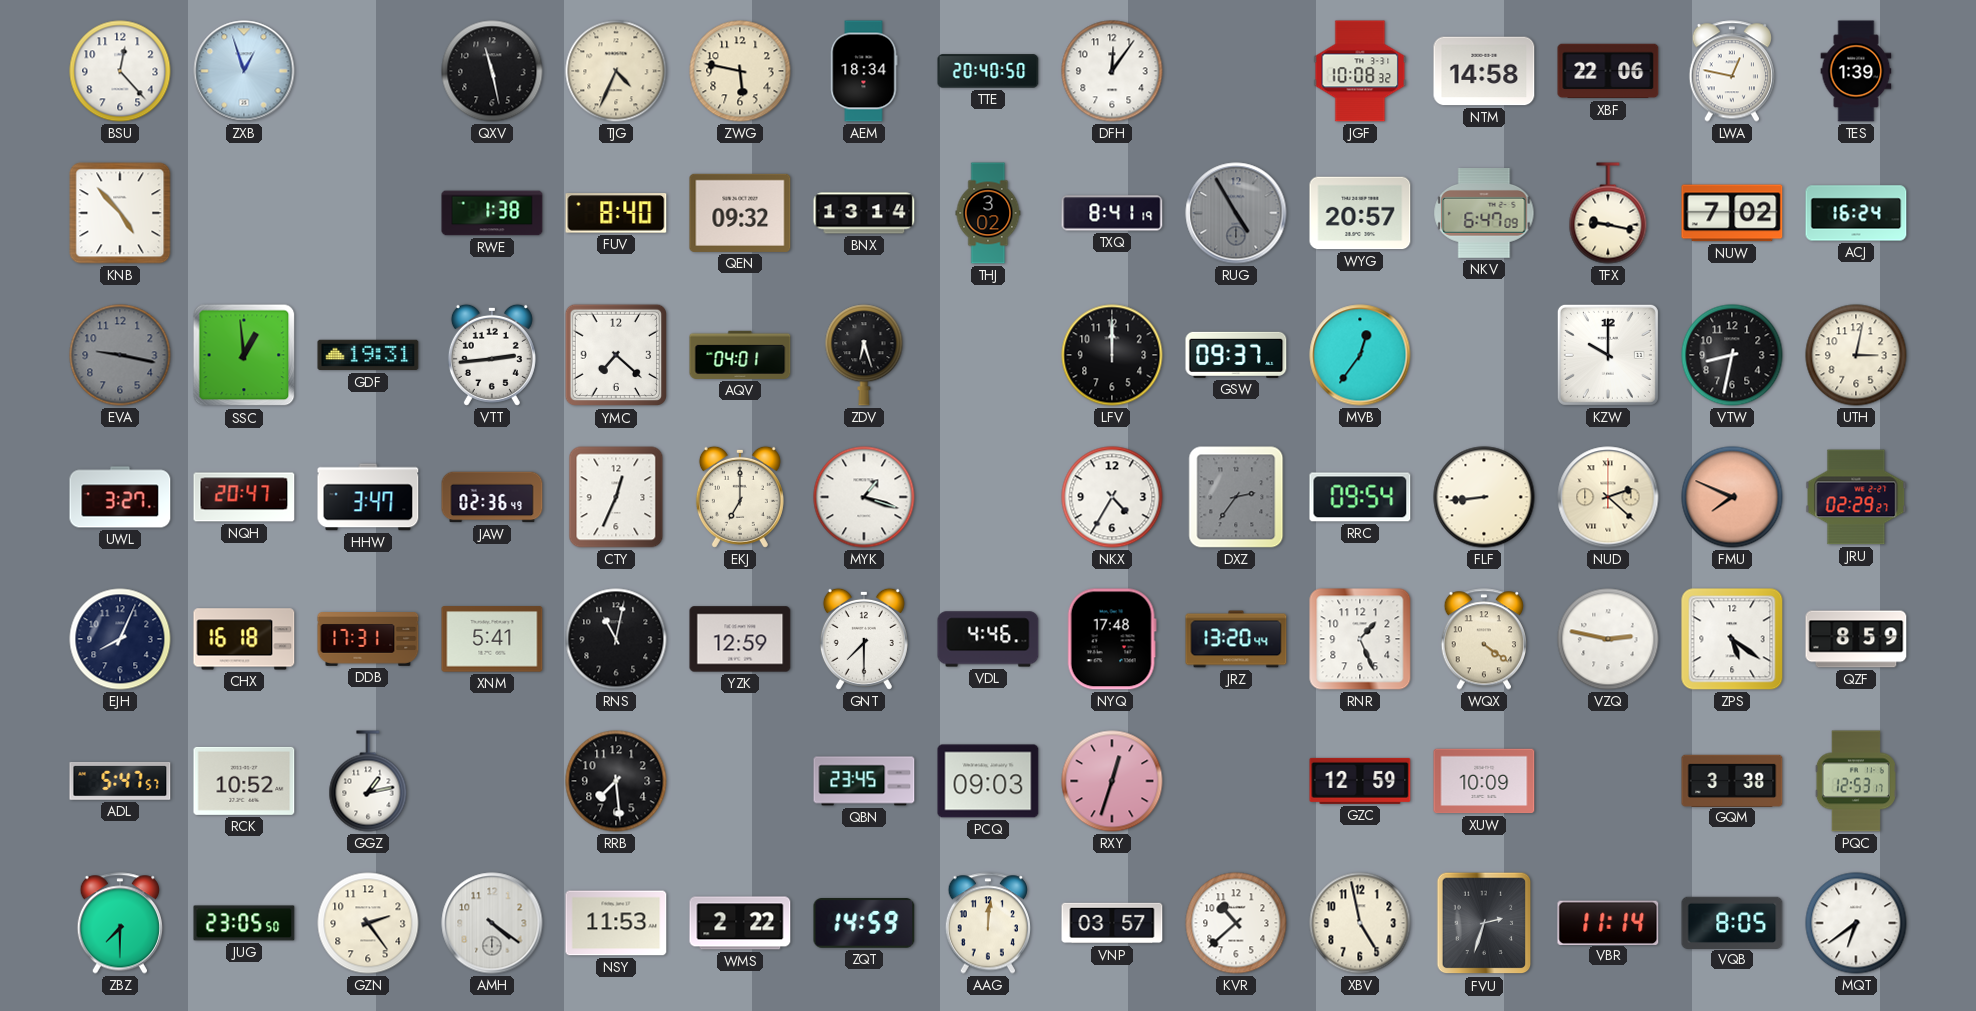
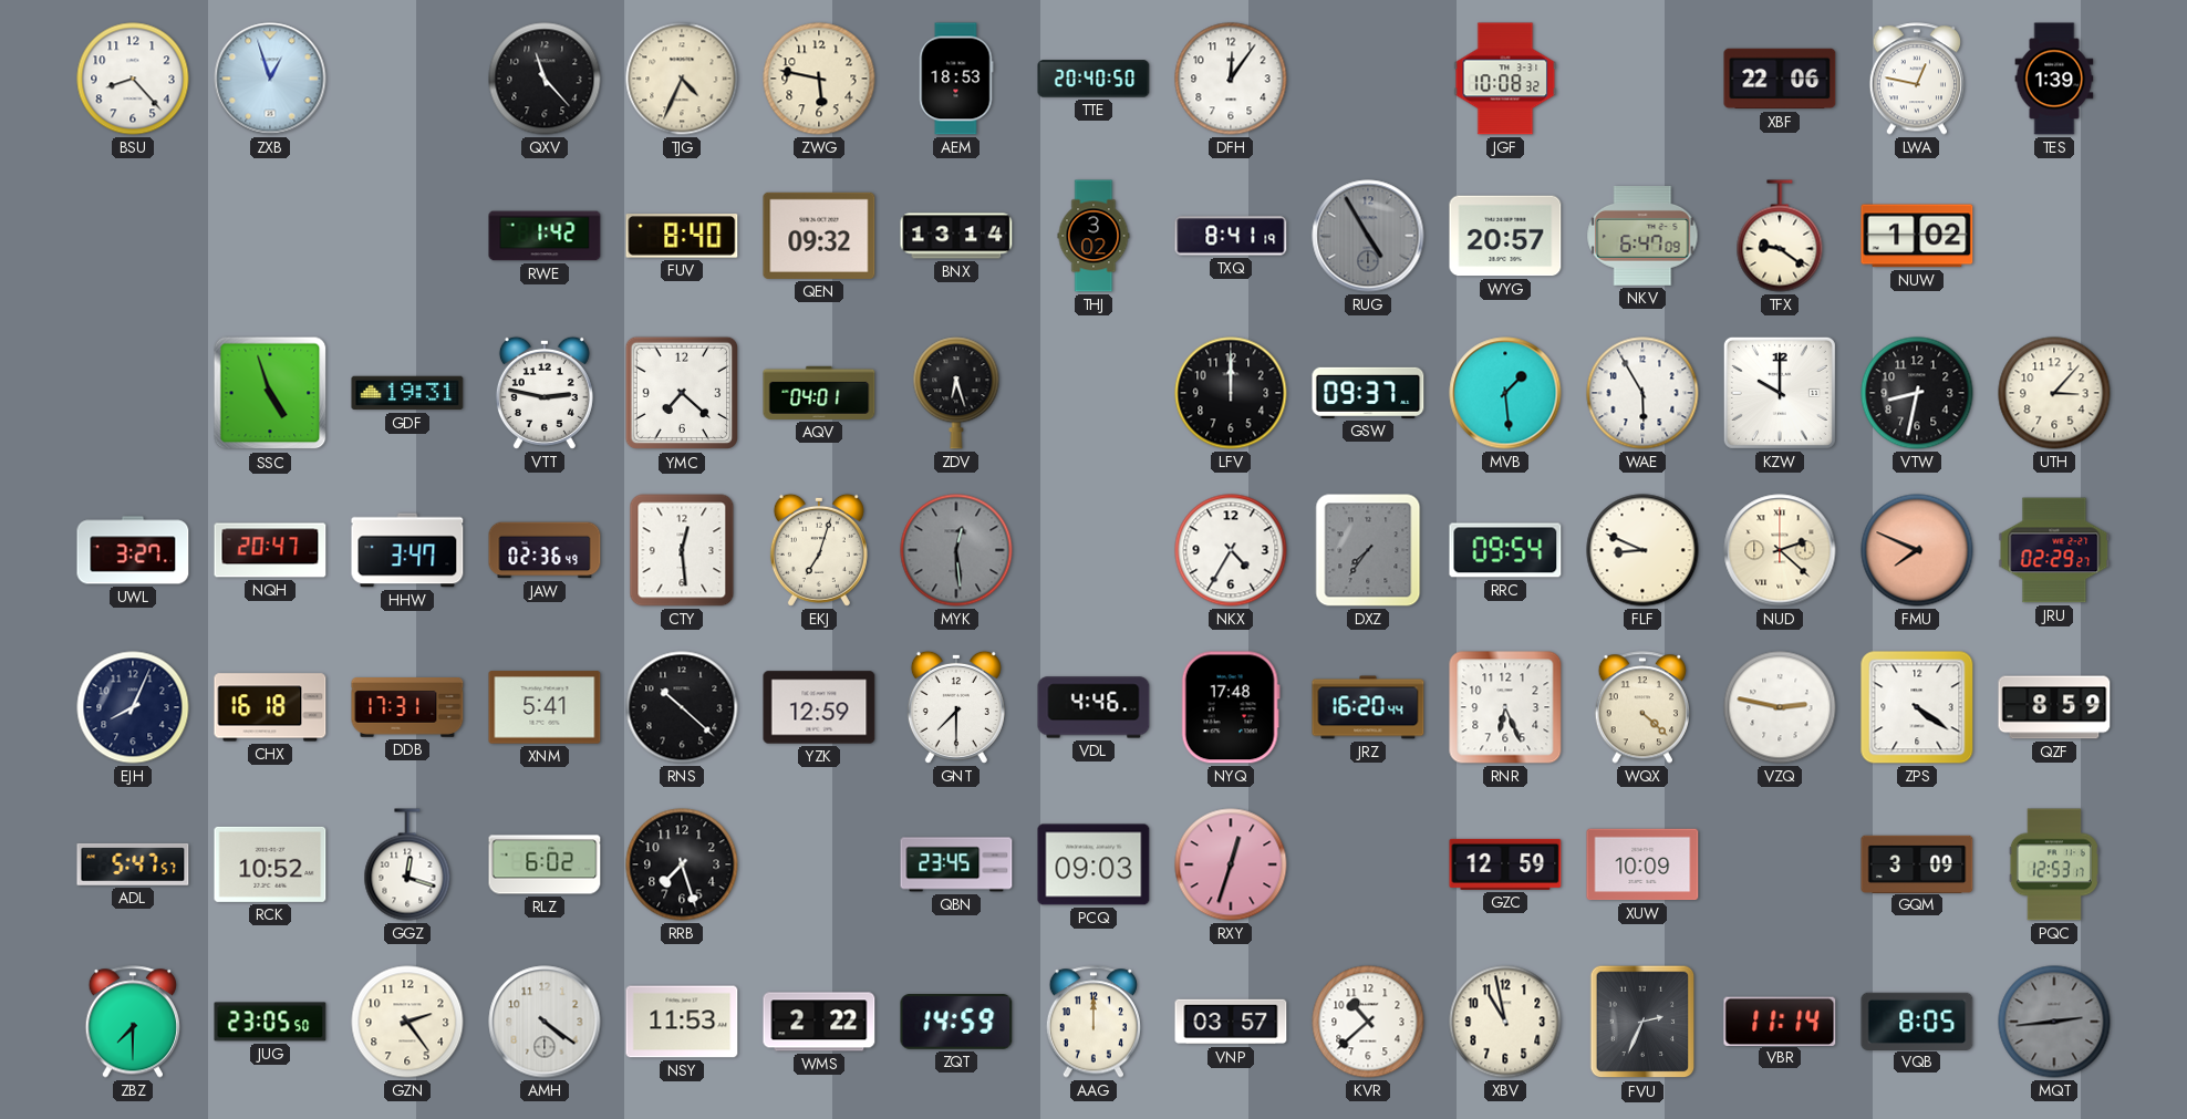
BSU: 12:23 -> 8:23 (133, 79)
QXV: 11:28 -> 11:23 (545, 79)
AEM: 18:34 -> 18:53 (956, 79)
NTM: 14:58 -> none (1484, 71)
KNB: 4:53 -> none (120, 213)
RWE: 1:38 -> 1:42 (545, 236)
TFX: 9:17 -> 9:21 (1780, 236)
NUW: 7:02 -> 1:02 (1917, 236)
ACJ: 16:24 -> none (1856, 213)
EVA: 9:17 -> none (120, 355)
SSC: 12:59 -> 4:57 (270, 393)
VTT: 2:44 -> 2:47 (545, 393)
MVB: 12:36 -> 1:29 (1505, 393)
WAE: none -> 5:55 (1642, 393)
UTH: 3:02 -> 3:07 (2054, 393)
CTY: 12:34 -> 12:29 (682, 550)
EKJ: 7:00 -> 7:03 (819, 550)
MYK: 1:18 -> 12:29 (956, 550)
MYK dial: white -> grey (956, 550)
DXZ: 2:36 -> 7:36 (1368, 550)
FLF: 8:44 -> 8:49 (1642, 550)
RNS: 11:02 -> 10:22 (682, 707)
JRZ: 13:20 -> 16:20 (1368, 707)
RNR: 1:26 -> 6:26 (1505, 707)
WQX: 4:21 -> 4:22 (1641, 707)
ZPS: 5:21 -> 4:21 (1917, 707)
GGZ: 1:13 -> 12:18 (407, 864)
RLZ: none -> 6:02 (545, 864)
RRB: 7:29 -> 7:27 (682, 864)
GQM: 3:38 -> 3:09 (1917, 863)
AAG: 12:01 -> 12:00 (1092, 1022)
XBV: 4:58 -> 10:58 (1505, 1022)
FVU: 2:33 -> 2:34 (1642, 1022)
MQT: 6:39 -> 2:44 (2054, 1022)
MQT dial: white -> grey (2054, 1022)
